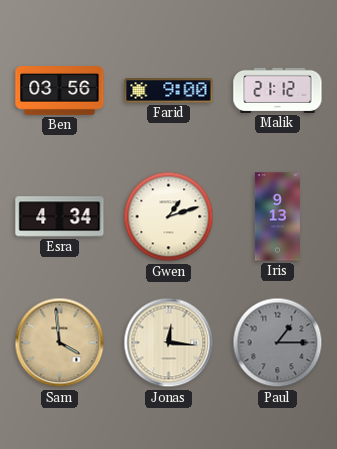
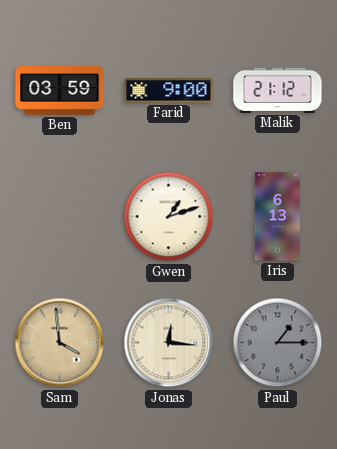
Ben: 03:56 -> 03:59 (60, 91)
Esra: 4:34 -> none (60, 217)
Iris: 9:13 -> 6:13 (277, 217)
